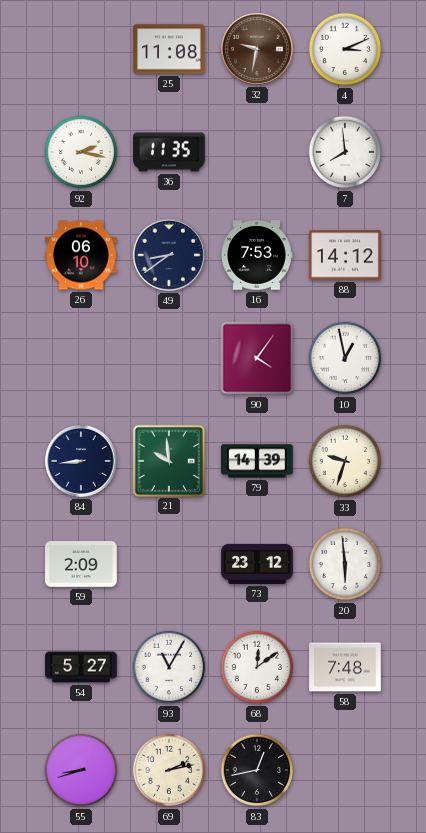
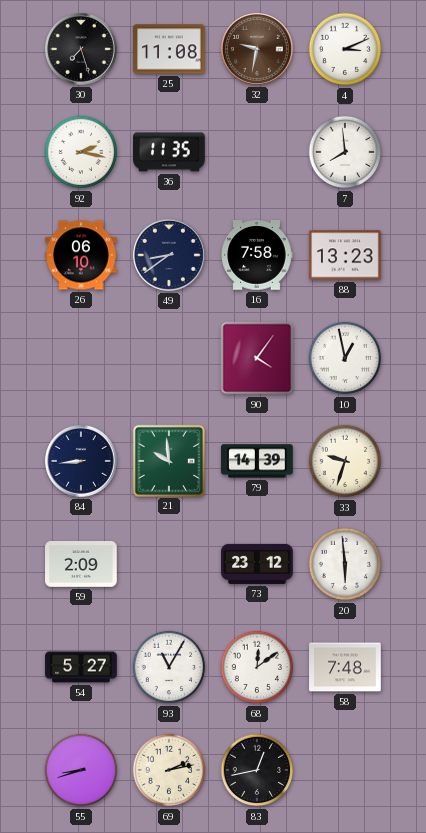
30: none -> 7:27 (82, 50)
16: 7:53 -> 7:58 (257, 255)
88: 14:12 -> 13:23 (345, 255)
